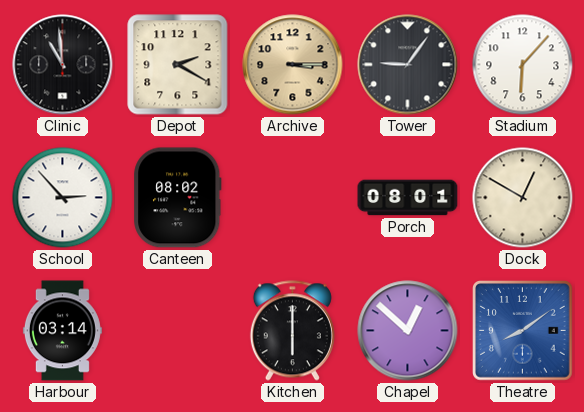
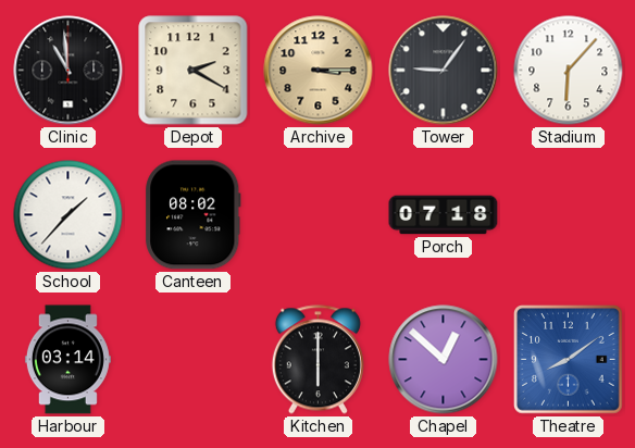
School: 2:53 -> 1:37 (69, 215)
Porch: 08:01 -> 07:18 (444, 215)
Dock: 12:50 -> none (523, 198)
